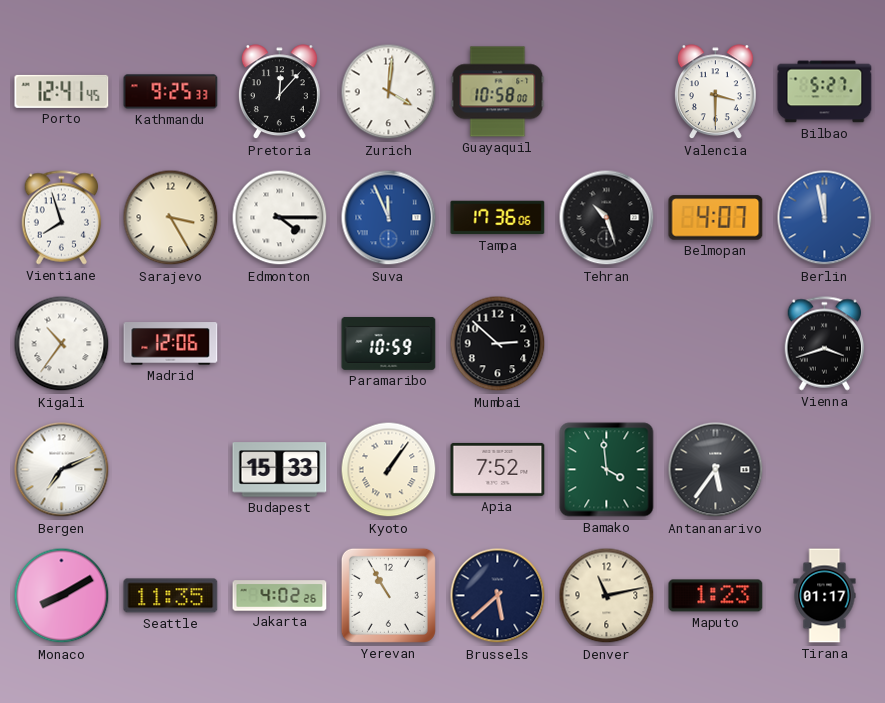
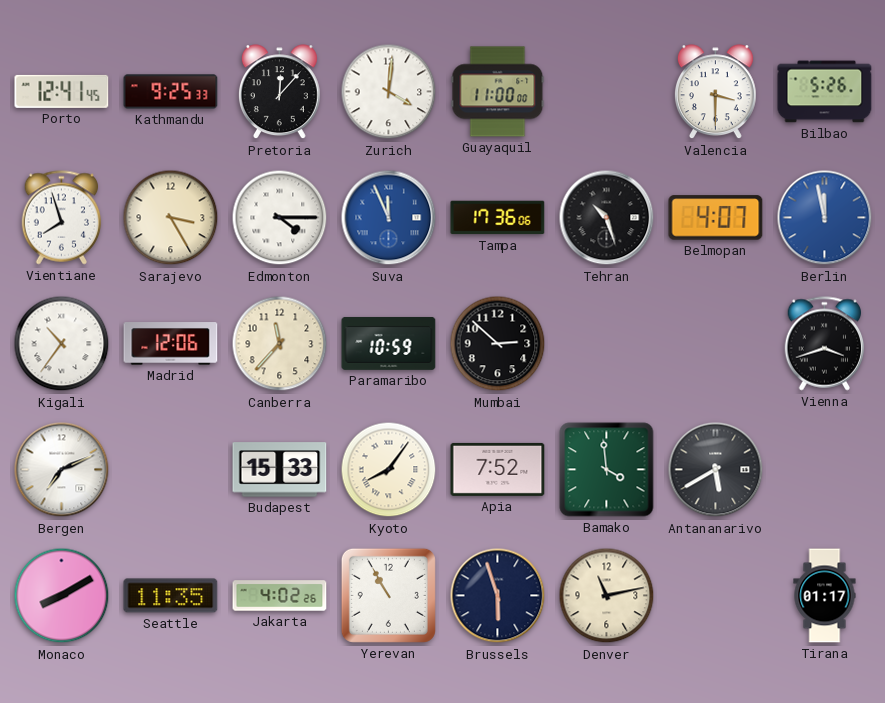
Guayaquil: 10:58 -> 11:00 (498, 92)
Bilbao: 5:27 -> 5:26 (825, 92)
Canberra: none -> 11:37 (280, 344)
Kyoto: 1:06 -> 8:06 (389, 470)
Antananarivo: 5:36 -> 5:40 (716, 470)
Brussels: 5:38 -> 5:57 (498, 596)
Maputo: 1:23 -> none (716, 596)
